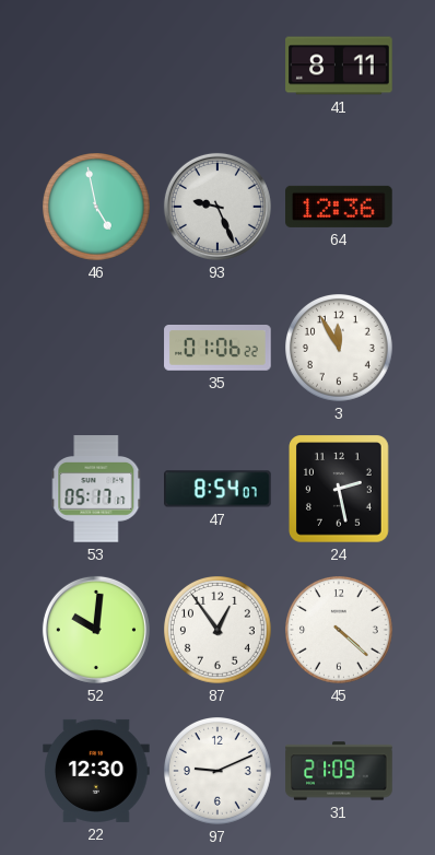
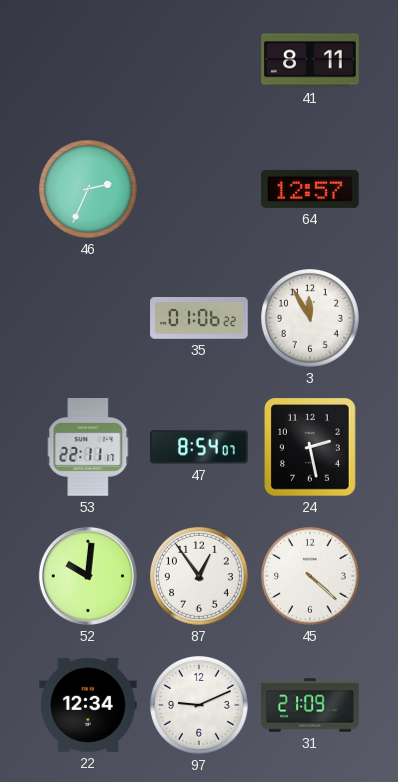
46: 4:58 -> 2:34 (89, 190)
93: 9:26 -> none (217, 207)
64: 12:36 -> 12:57 (311, 189)
53: 05:17 -> 22:11 (88, 447)
22: 12:30 -> 12:34 (88, 705)
